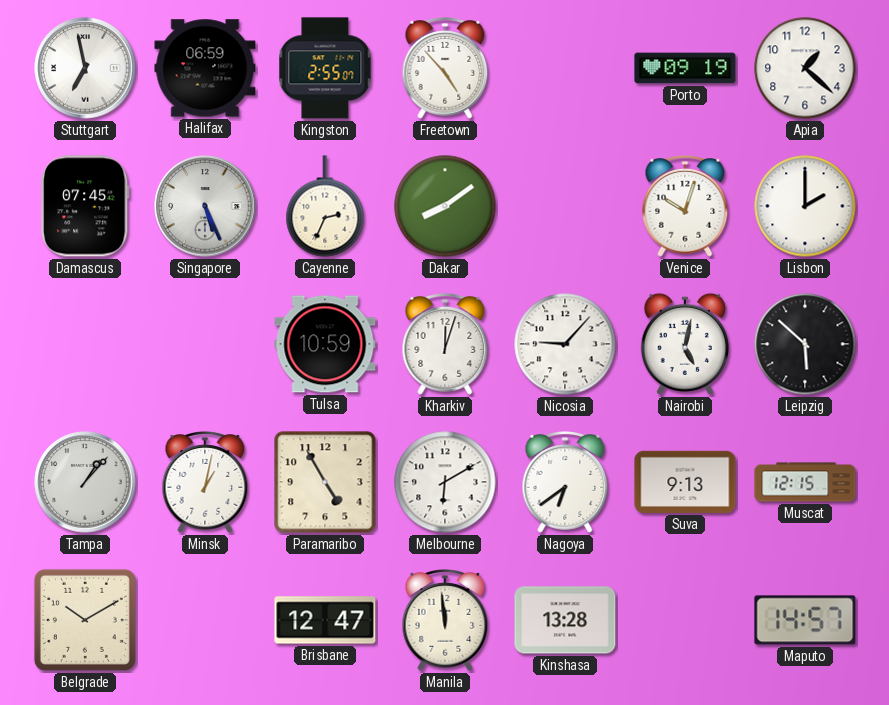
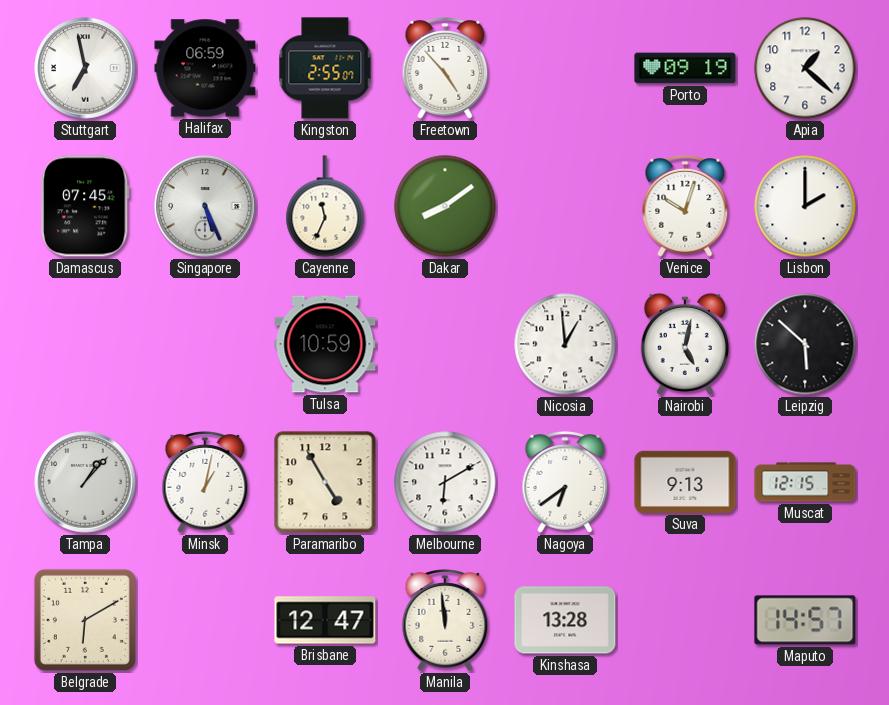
Cayenne: 2:34 -> 11:34 (325, 206)
Kharkiv: 12:03 -> none (445, 345)
Nicosia: 9:07 -> 12:59 (565, 344)
Belgrade: 10:10 -> 6:10 (85, 620)
